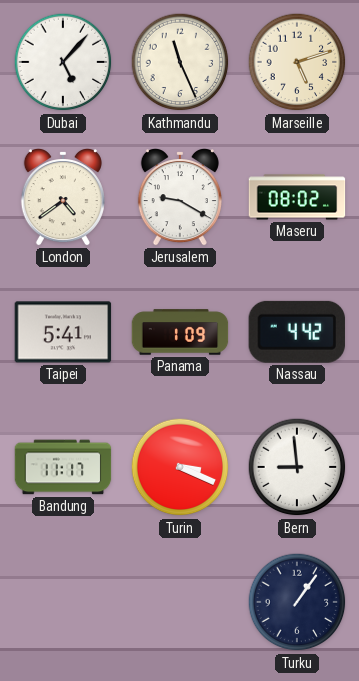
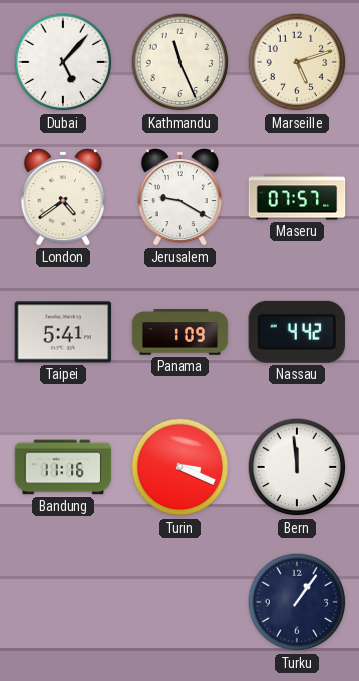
Maseru: 08:02 -> 07:57 (297, 197)
Bandung: 11:17 -> 11:16 (63, 467)
Bern: 8:59 -> 11:59 (297, 467)
